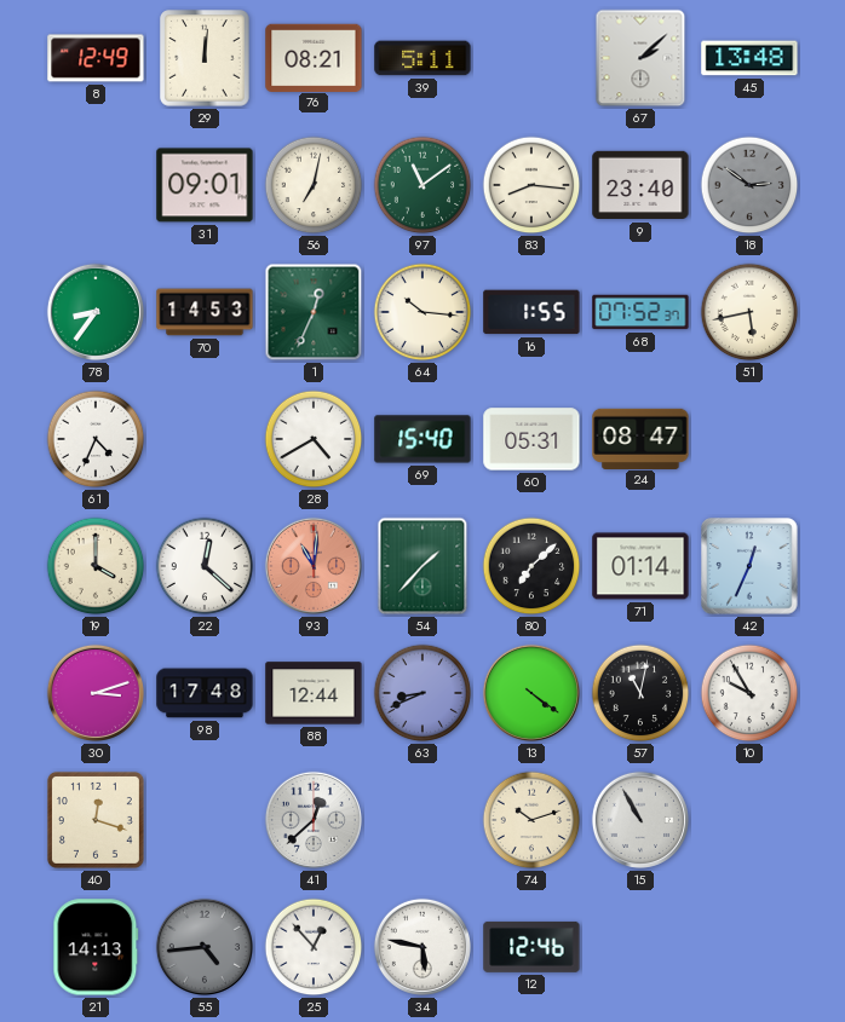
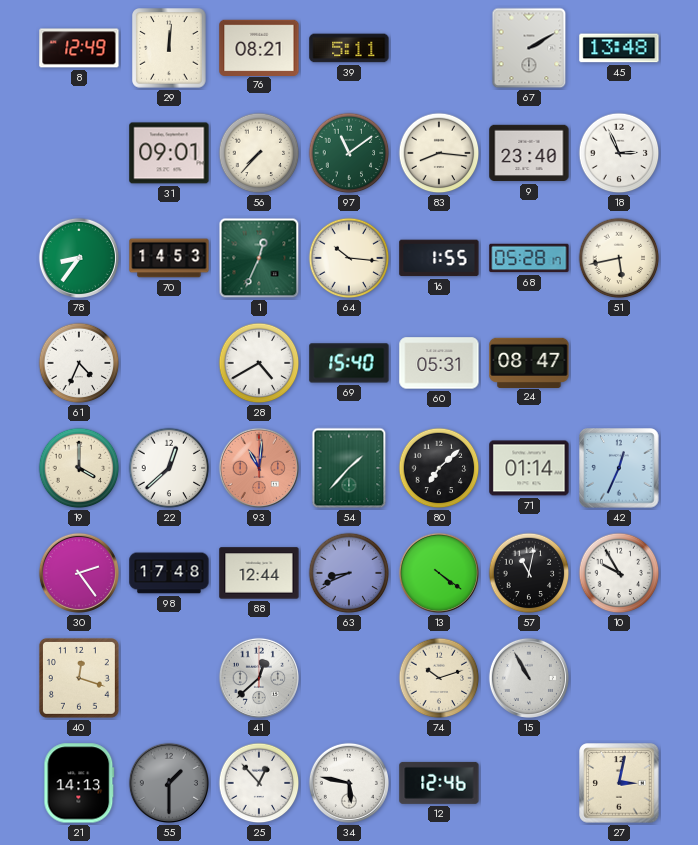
67: 2:08 -> 2:10 (529, 48)
56: 7:02 -> 7:37 (259, 153)
18: 2:51 -> 2:56 (619, 153)
18 dial: grey -> white (619, 153)
68: 07:52 -> 05:28 (529, 258)
22: 12:22 -> 12:38 (169, 468)
30: 3:12 -> 2:24 (79, 573)
55: 4:44 -> 1:30 (169, 783)
27: none -> 3:02 (619, 783)
